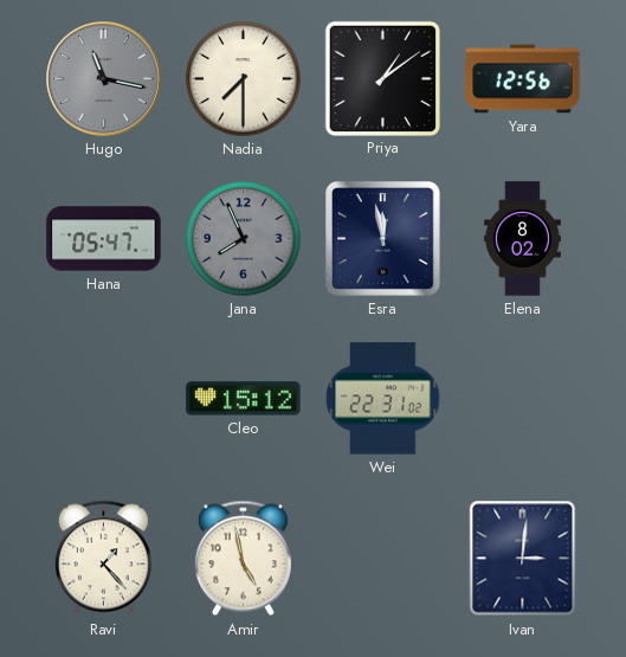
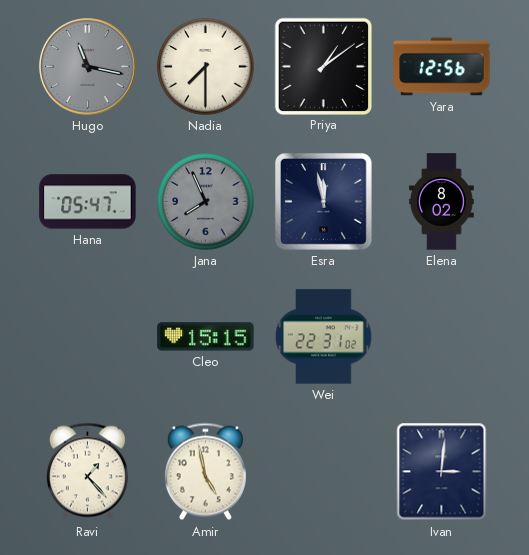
Cleo: 15:12 -> 15:15 (206, 337)
